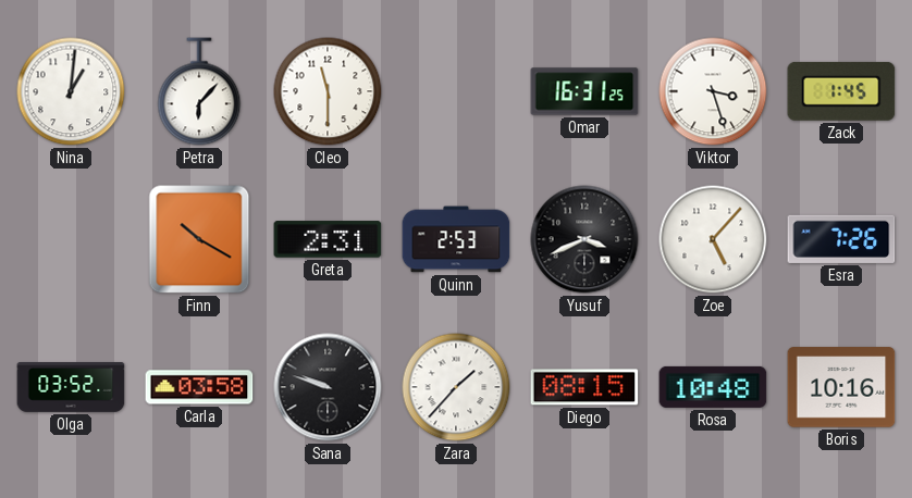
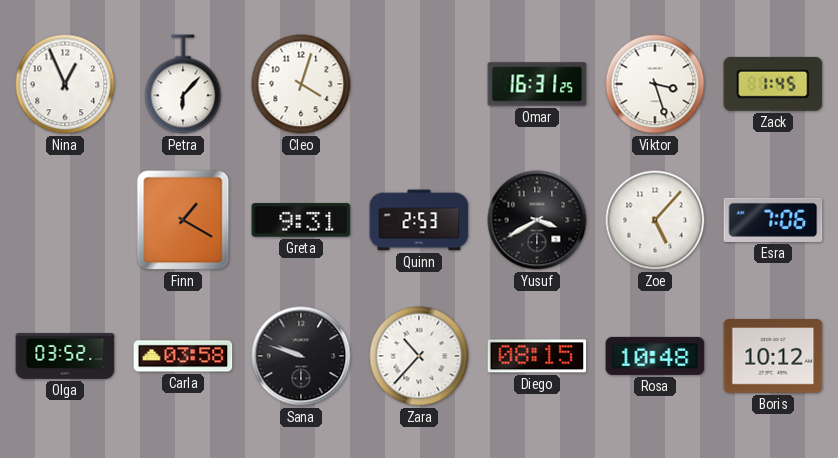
Nina: 1:01 -> 12:56 (65, 84)
Cleo: 11:30 -> 4:03 (301, 84)
Finn: 10:20 -> 1:20 (183, 220)
Greta: 2:31 -> 9:31 (301, 220)
Yusuf: 3:41 -> 3:40 (537, 220)
Esra: 7:26 -> 7:06 (773, 220)
Zara: 1:37 -> 10:37 (419, 356)
Boris: 10:16 -> 10:12 (773, 356)
